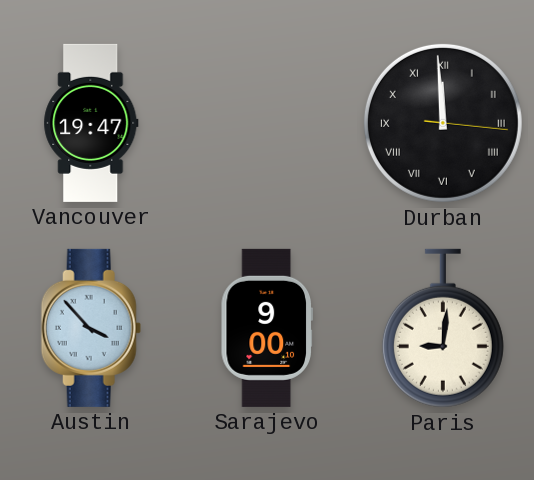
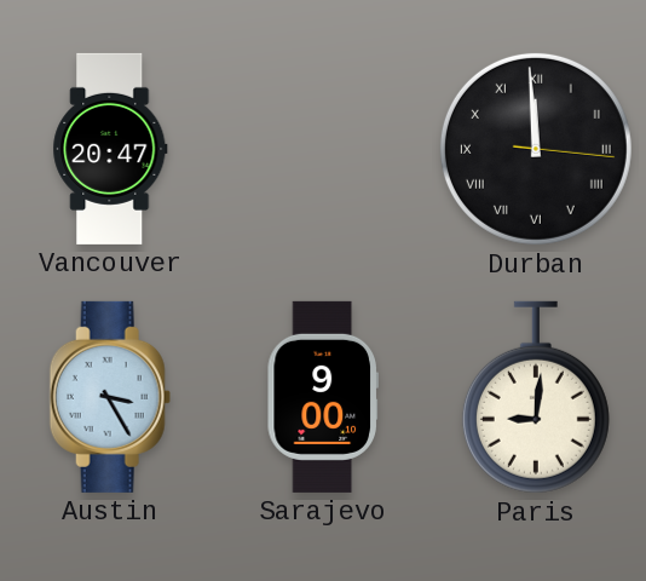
Vancouver: 19:47 -> 20:47 (110, 149)
Austin: 3:53 -> 3:25 (110, 397)
